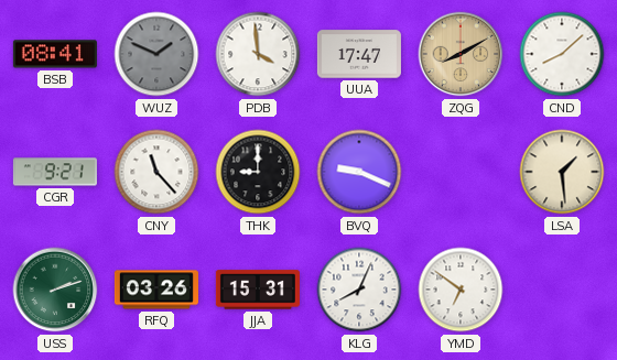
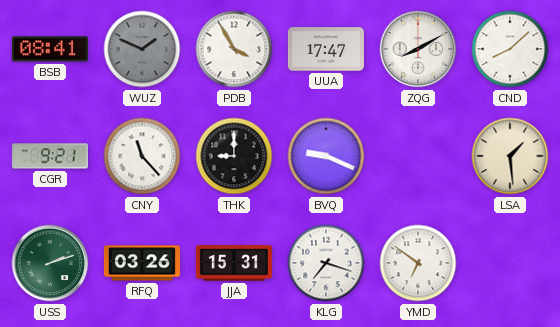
PDB: 3:59 -> 3:55 (234, 49)
ZQG dial: champagne -> white (418, 49)
KLG: 8:04 -> 7:18 (326, 263)
